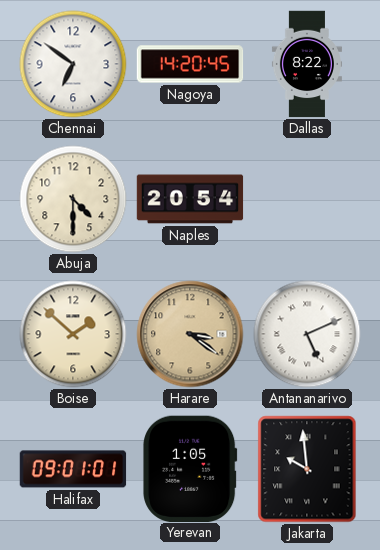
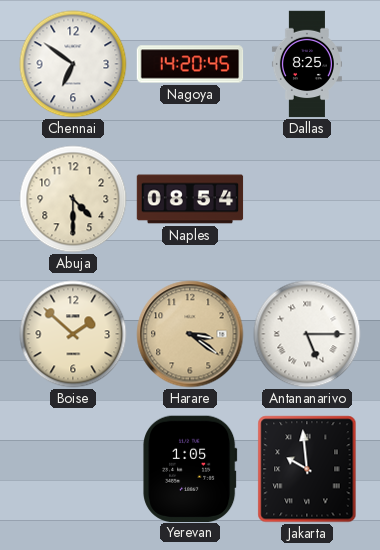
Dallas: 8:22 -> 8:25 (307, 64)
Naples: 20:54 -> 08:54 (190, 199)
Antananarivo: 5:11 -> 5:15 (307, 334)
Halifax: 09:01 -> none (73, 469)
